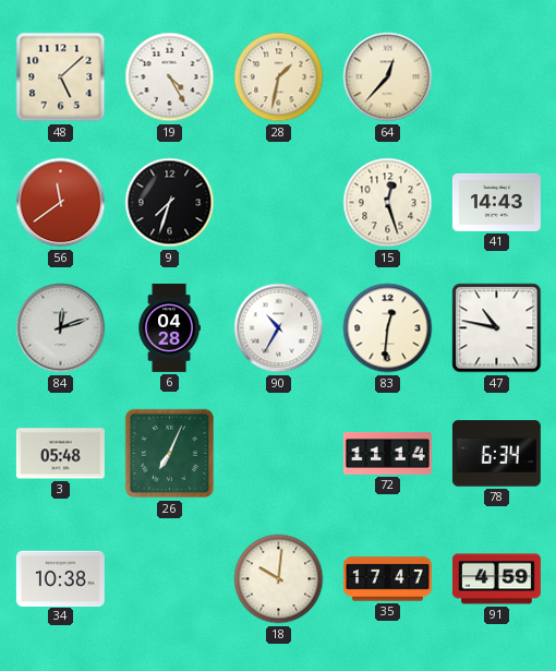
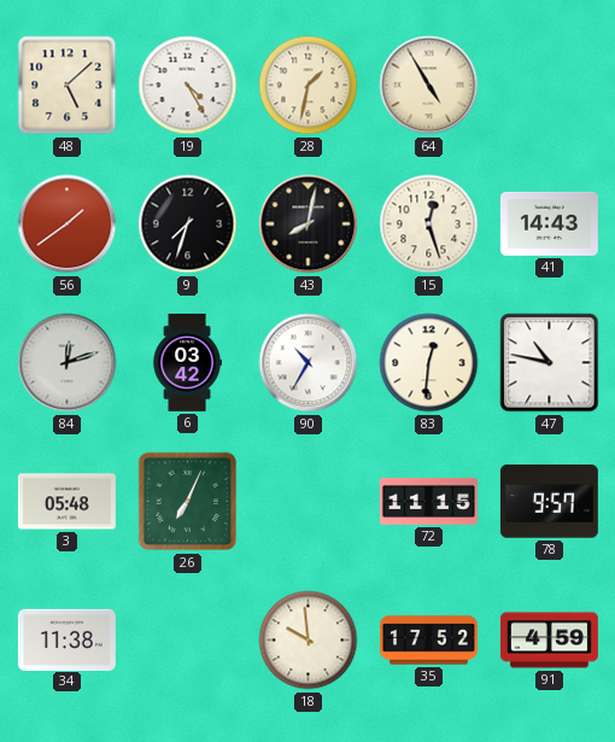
64: 12:37 -> 4:55 (429, 86)
56: 11:39 -> 1:39 (68, 224)
43: none -> 8:02 (309, 224)
6: 04:28 -> 03:42 (187, 362)
72: 11:14 -> 11:15 (428, 501)
78: 6:34 -> 9:57 (549, 502)
34: 10:38 -> 11:38 (66, 639)
18: 10:01 -> 9:59 (309, 641)
35: 17:47 -> 17:52 (428, 641)
